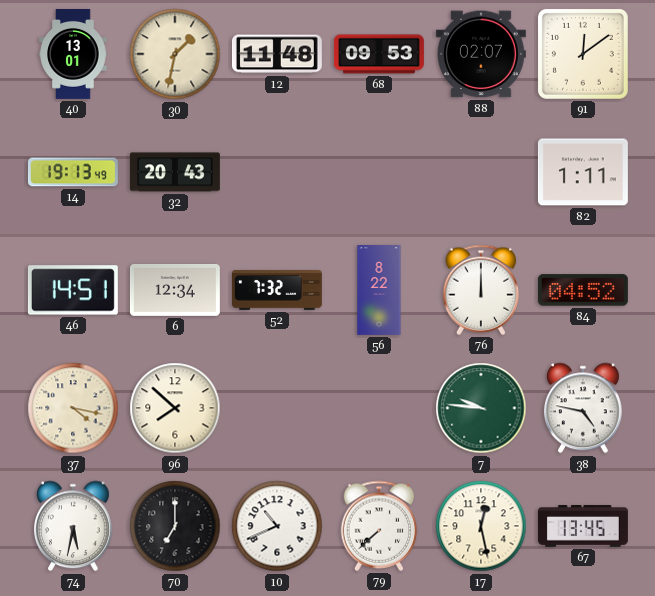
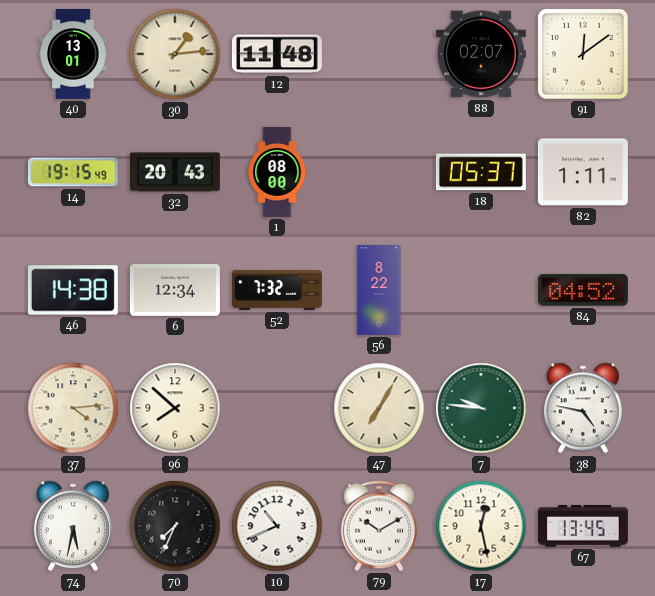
30: 1:32 -> 1:14 (175, 54)
68: 09:53 -> none (379, 54)
14: 19:13 -> 19:15 (73, 172)
1: none -> 08:00 (277, 173)
18: none -> 05:37 (481, 172)
46: 14:51 -> 14:38 (73, 290)
76: 12:00 -> none (481, 290)
37: 4:17 -> 4:14 (73, 408)
47: none -> 7:05 (379, 408)
70: 7:00 -> 7:34 (175, 526)
79: 7:38 -> 10:10 (379, 526)
